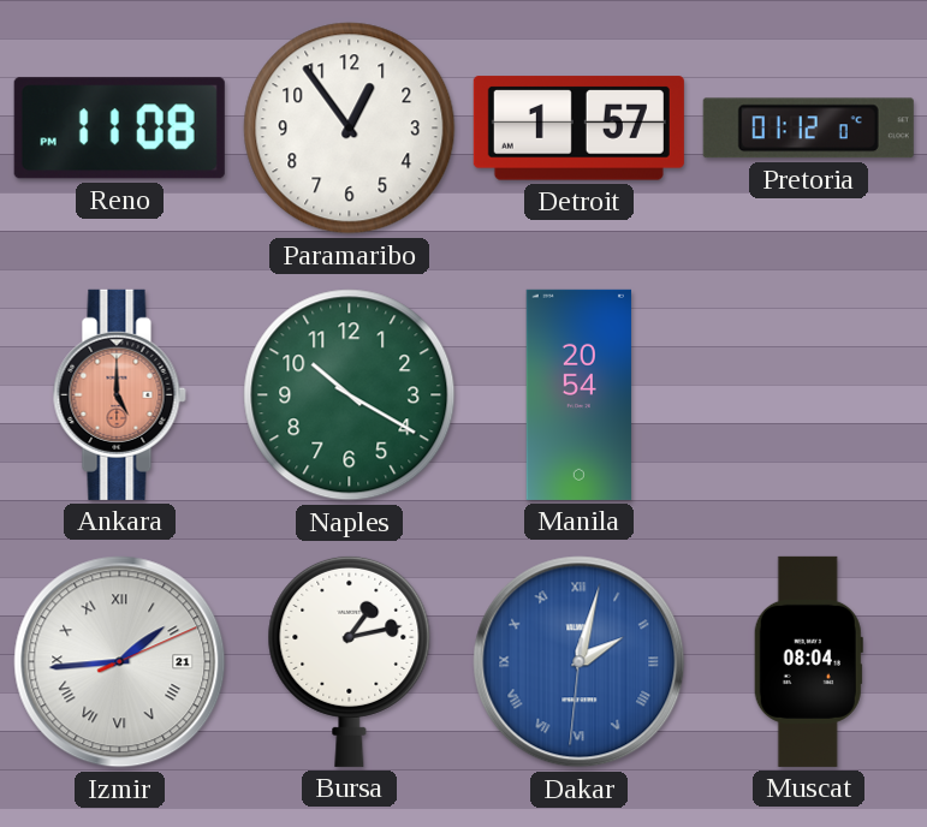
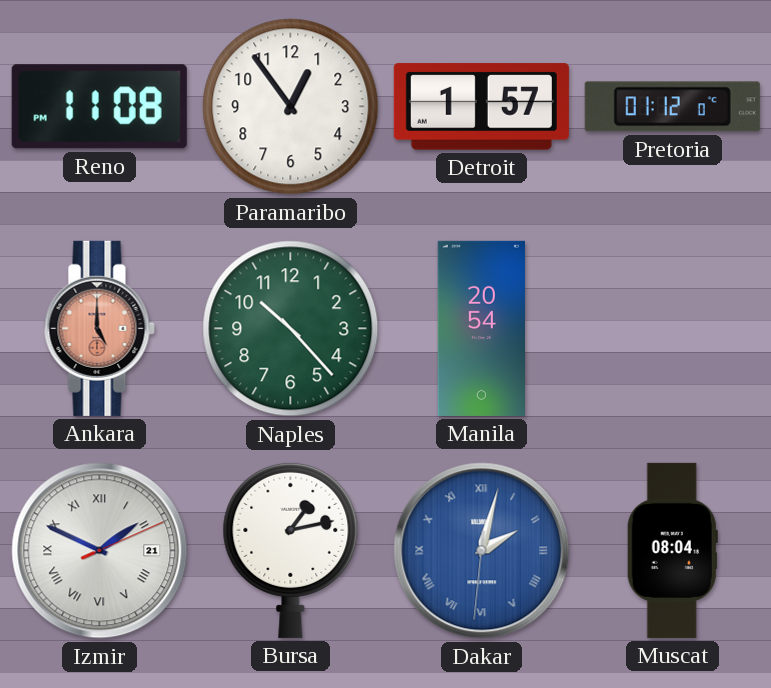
Naples: 10:20 -> 10:23 (291, 329)
Izmir: 1:44 -> 1:49 (100, 551)
